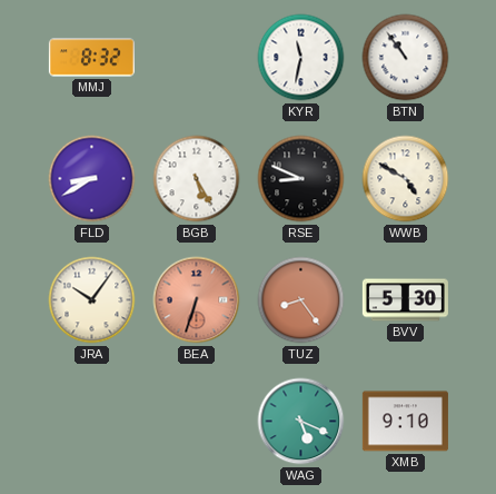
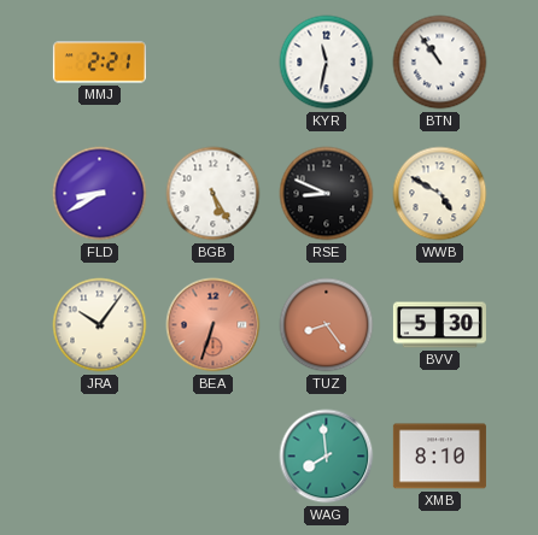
MMJ: 8:32 -> 2:21 (99, 63)
WAG: 5:19 -> 7:59 (327, 457)
XMB: 9:10 -> 8:10 (439, 457)
